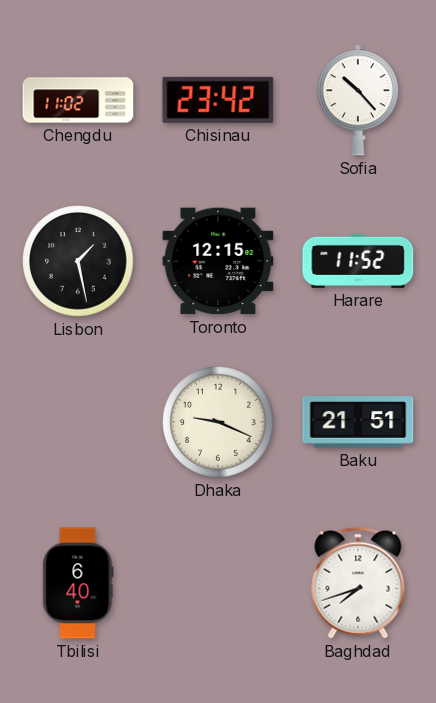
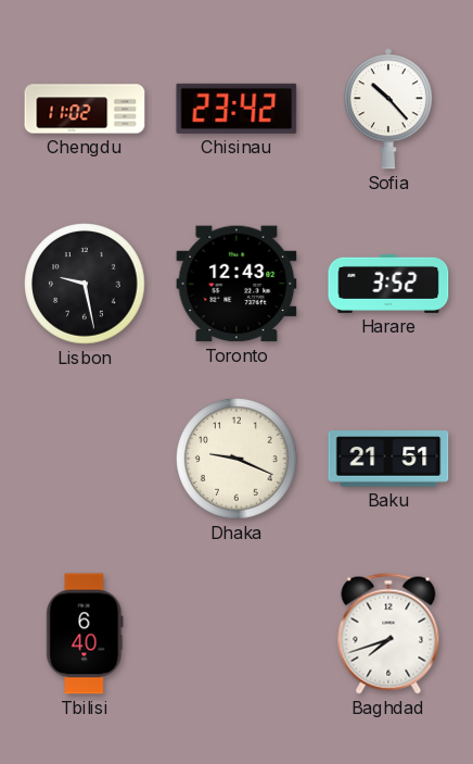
Lisbon: 1:28 -> 9:28 (85, 284)
Toronto: 12:15 -> 12:43 (237, 284)
Harare: 11:52 -> 3:52 (388, 284)
